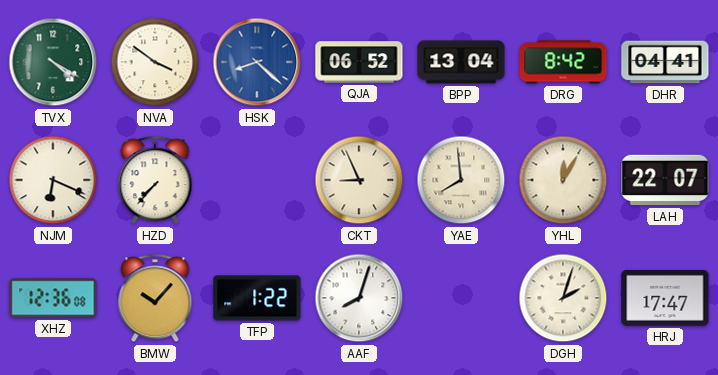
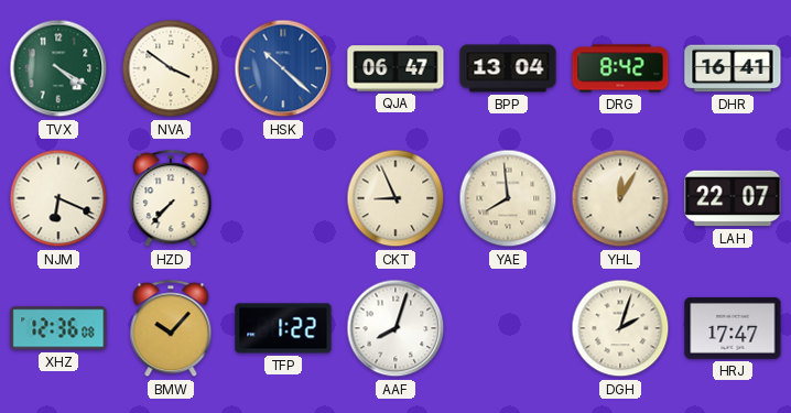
HSK: 8:22 -> 10:22 (283, 68)
QJA: 06:52 -> 06:47 (395, 68)
DHR: 04:41 -> 16:41 (733, 68)
